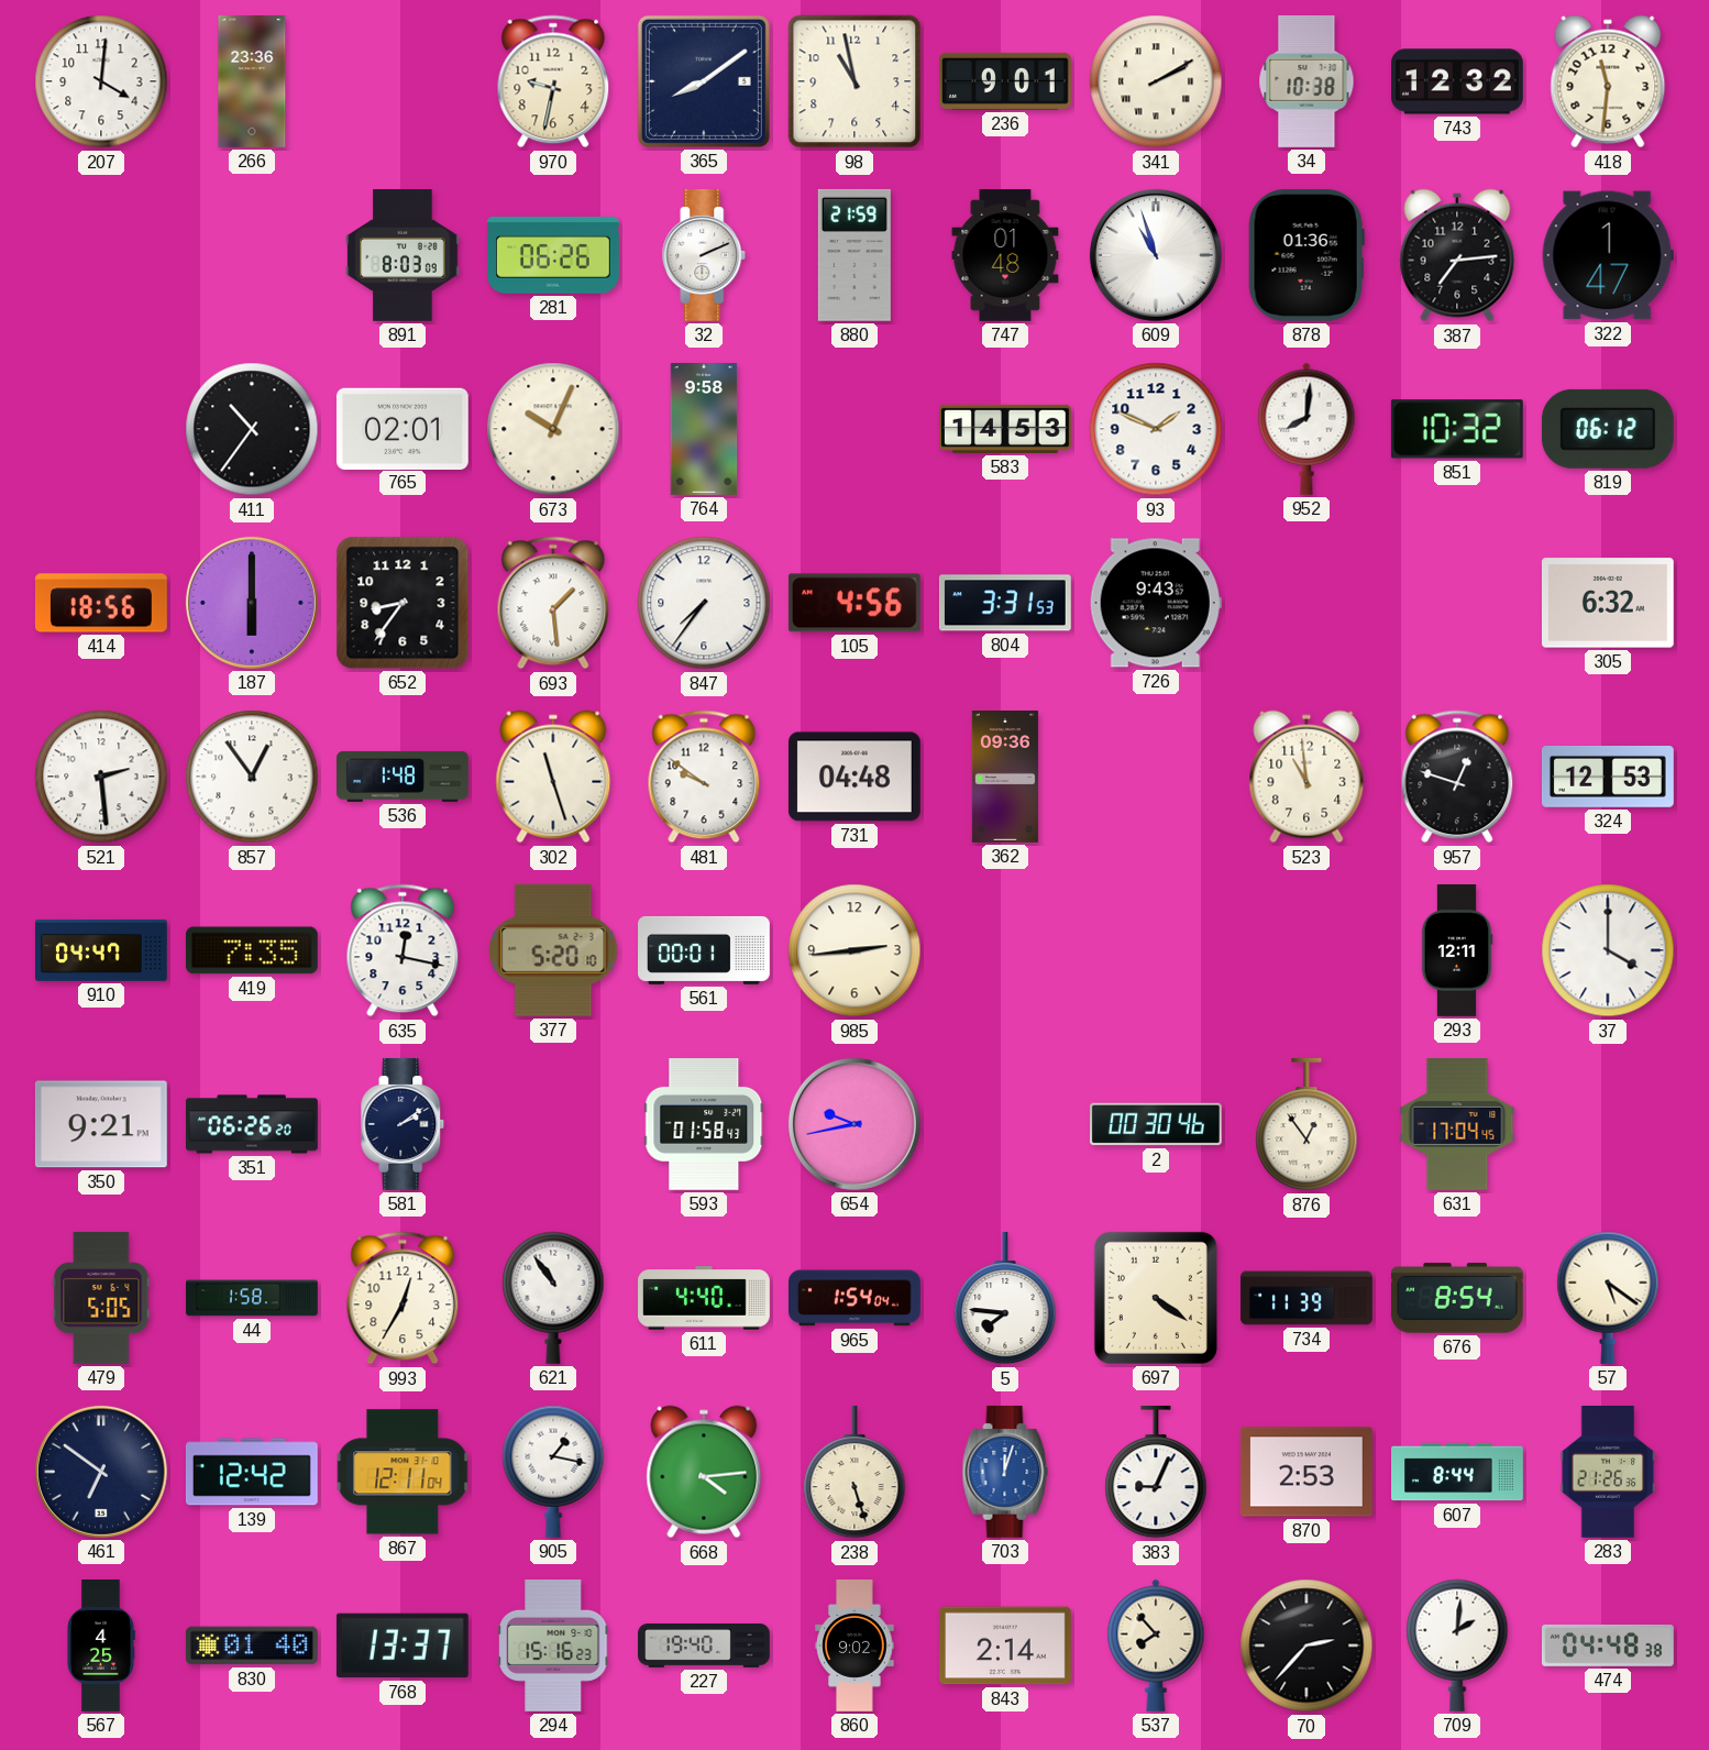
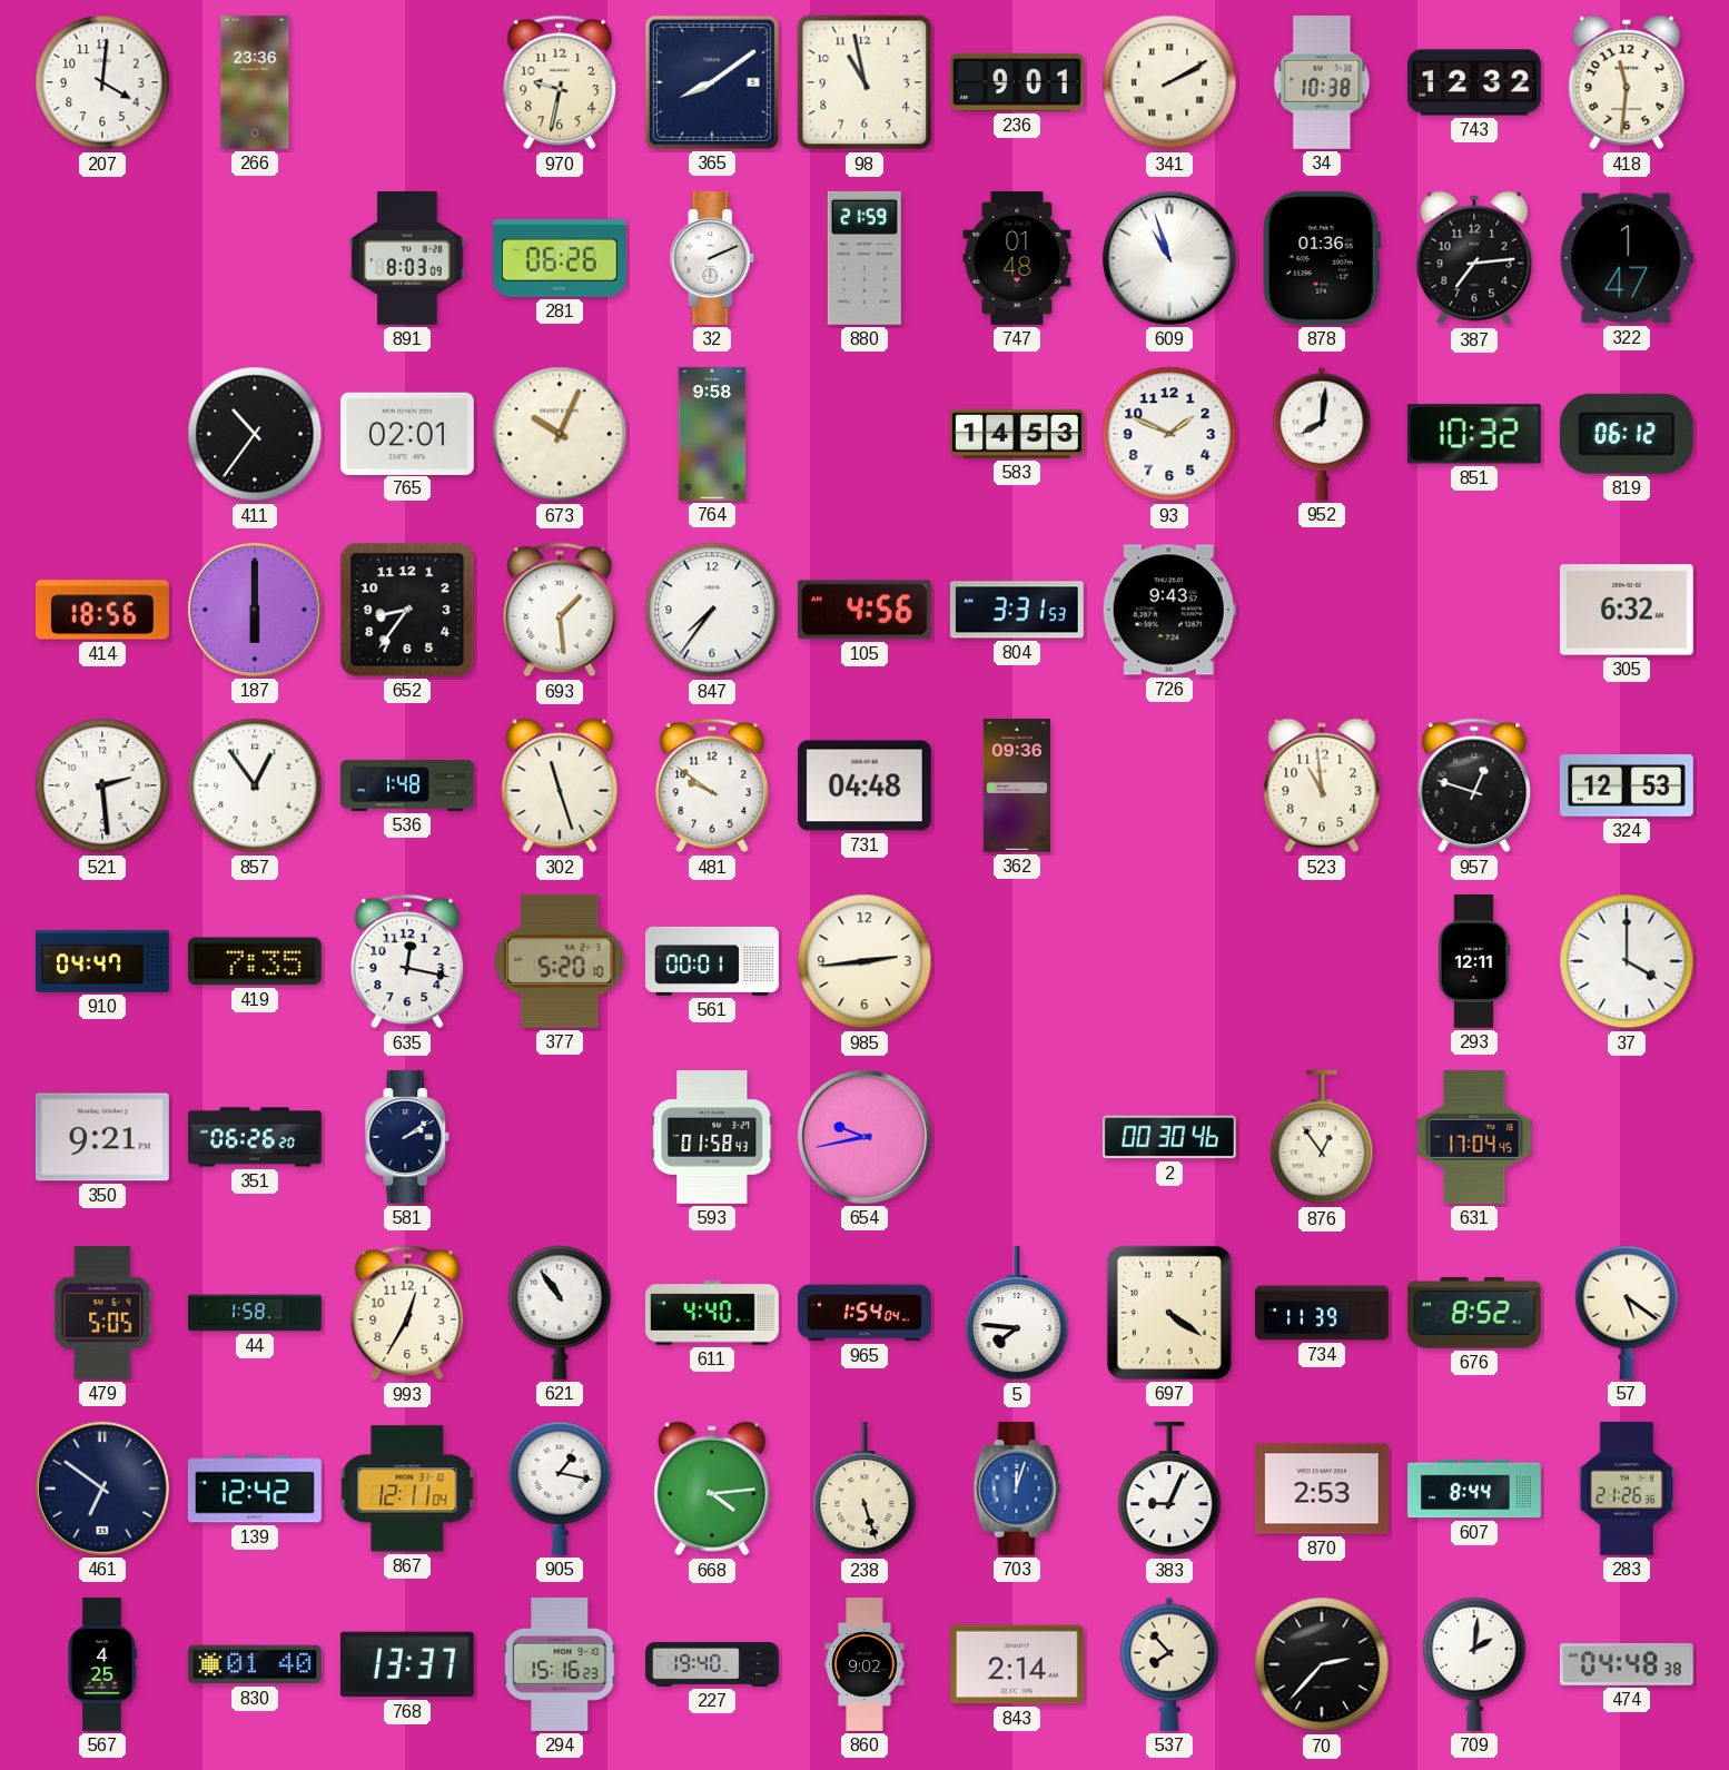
676: 8:54 -> 8:52 (1474, 1313)
